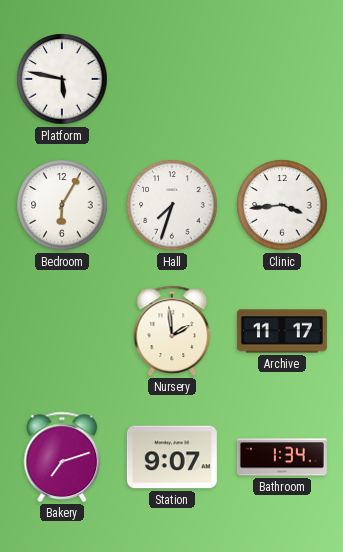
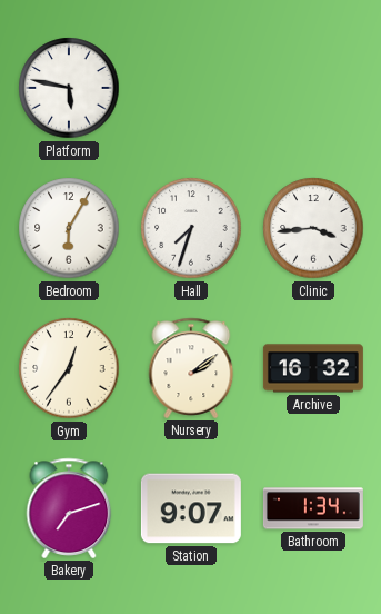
Gym: none -> 12:36 (69, 368)
Nursery: 1:59 -> 2:09 (191, 368)
Archive: 11:17 -> 16:32 (313, 368)
